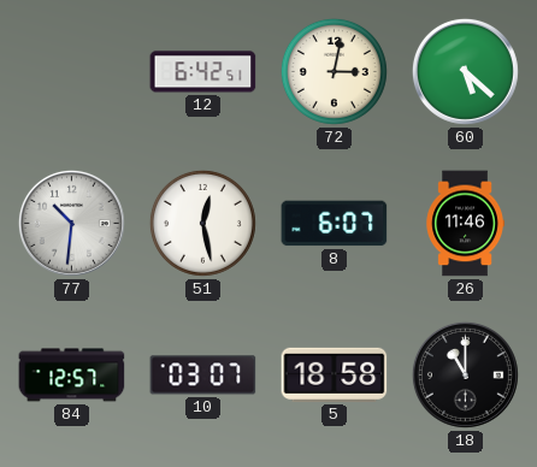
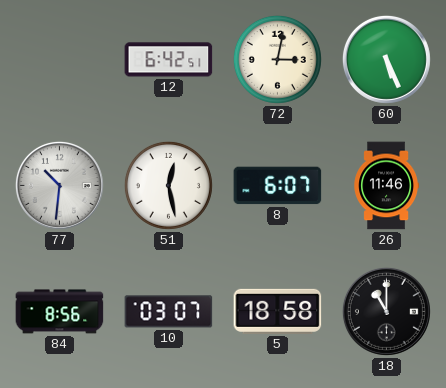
60: 5:22 -> 5:26 (386, 59)
84: 12:57 -> 8:56 (60, 312)
